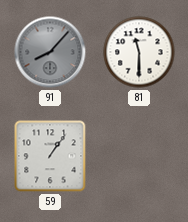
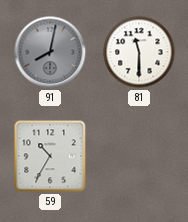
91: 8:07 -> 8:02 (50, 52)
59: 1:06 -> 10:35 (50, 156)
